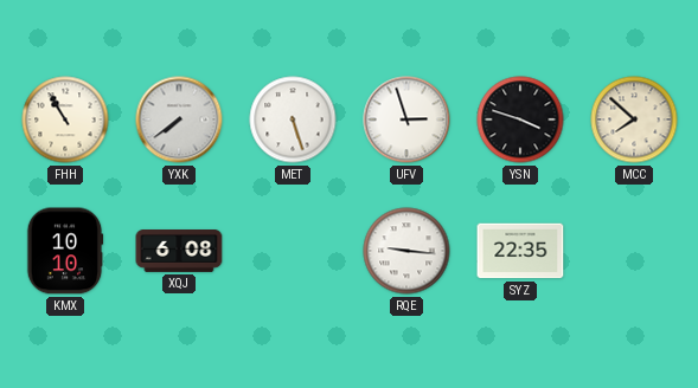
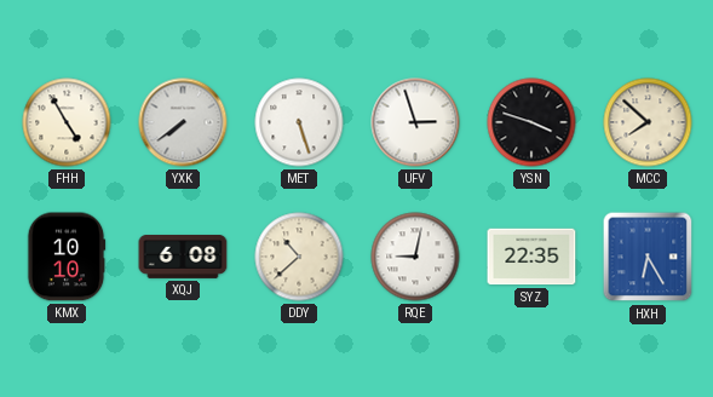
FHH: 10:55 -> 4:55 (67, 122)
DDY: none -> 10:38 (299, 257)
RQE: 9:16 -> 9:02 (415, 257)
HXH: none -> 6:25 (648, 257)
